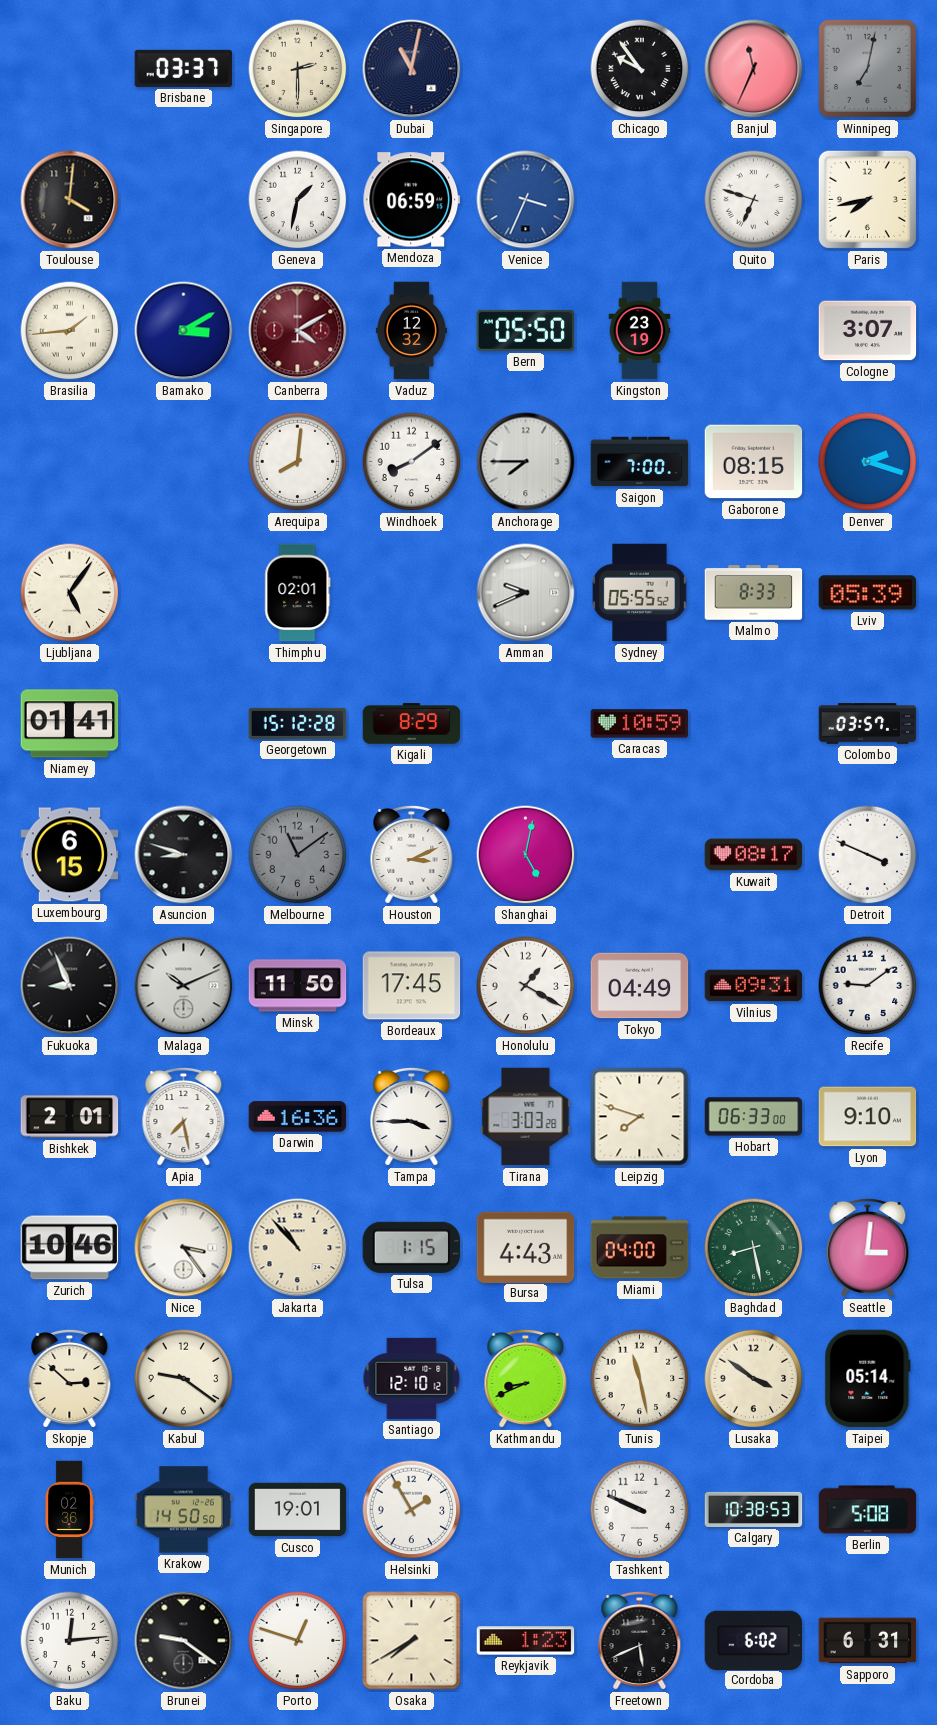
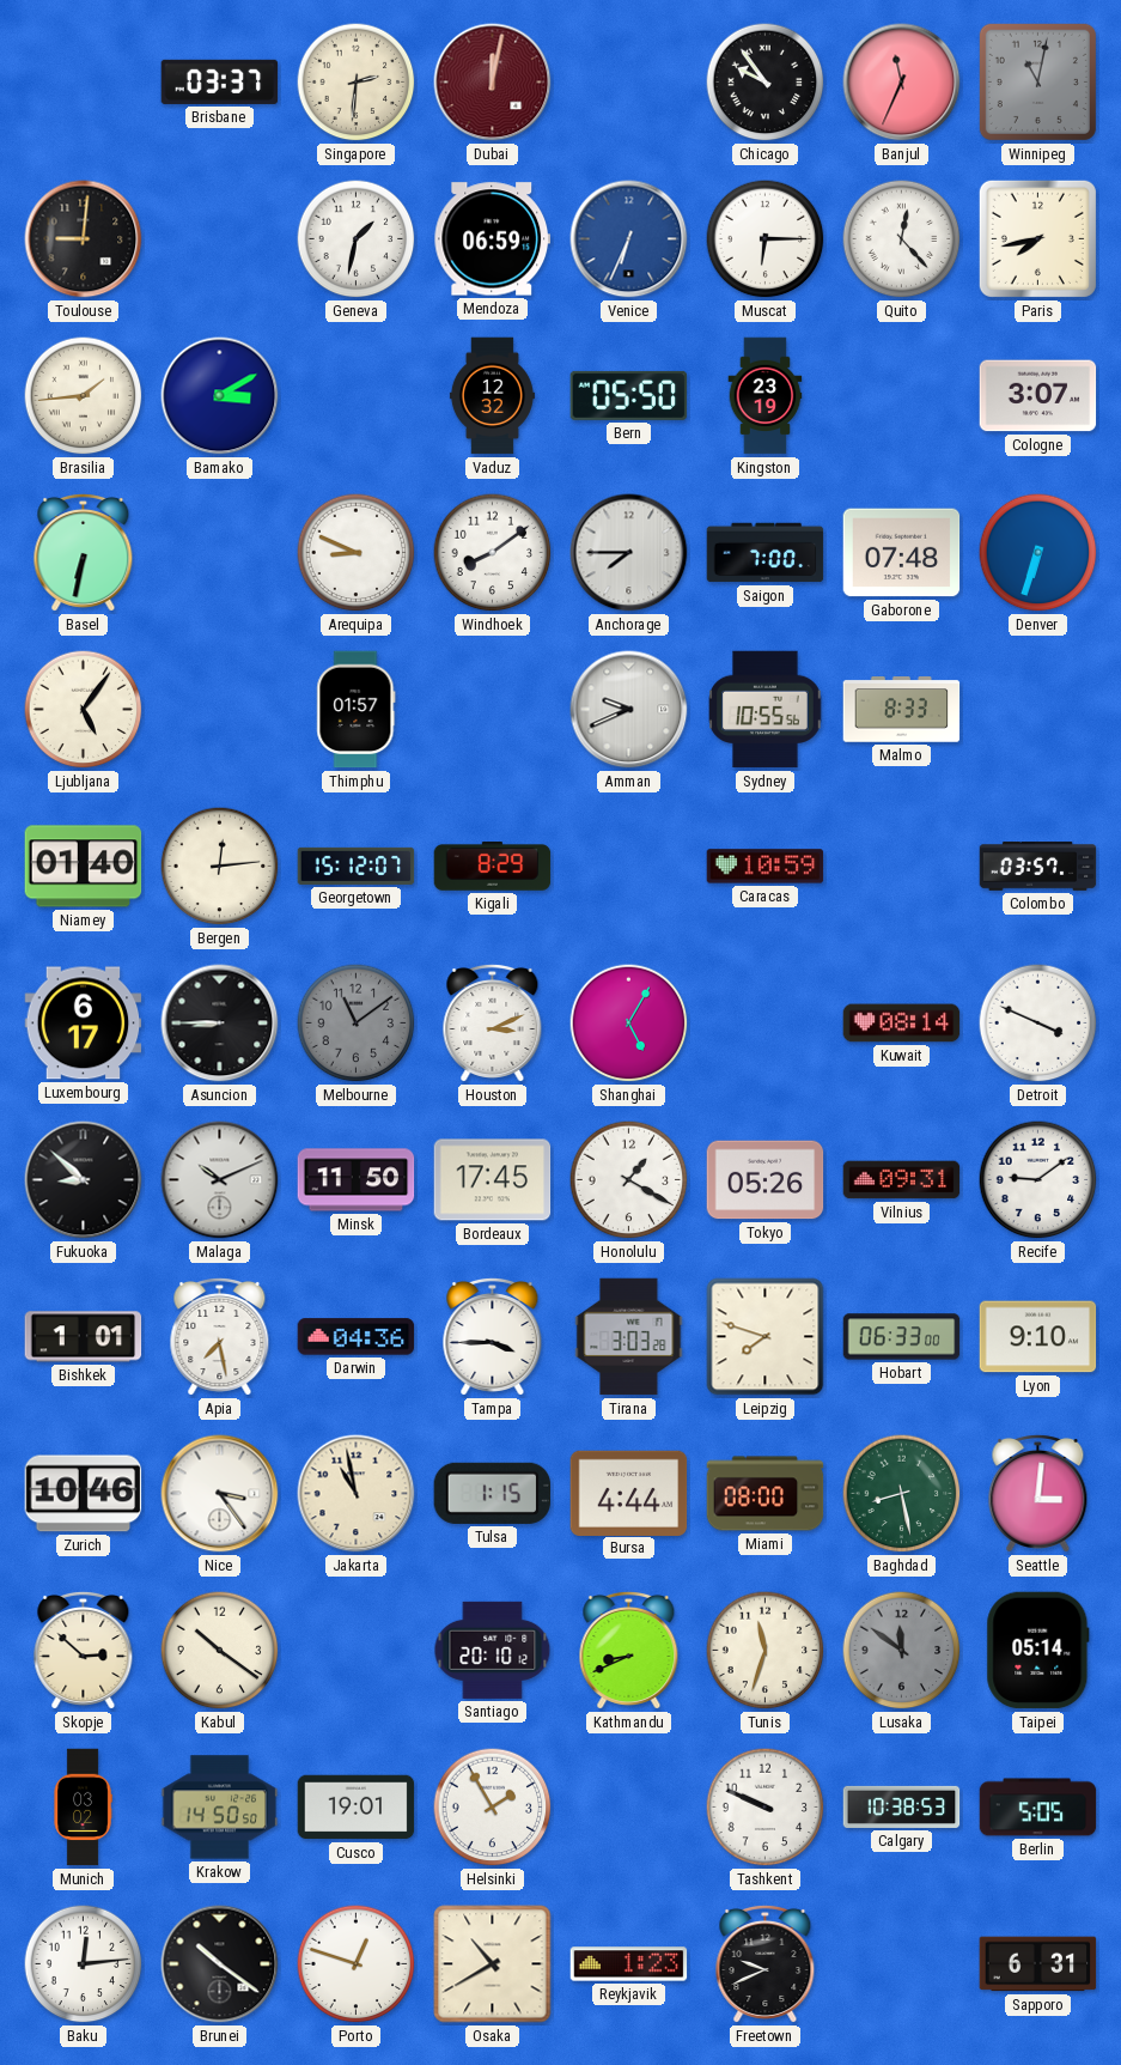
Singapore: 2:30 -> 2:31 (357, 83)
Dubai: 11:02 -> 12:02 (493, 83)
Dubai dial: navy -> burgundy (493, 83)
Winnipeg: 7:02 -> 11:02 (1037, 81)
Toulouse: 4:01 -> 9:01 (84, 239)
Venice: 3:34 -> 6:34 (629, 239)
Muscat: none -> 6:15 (766, 239)
Quito: 6:48 -> 12:23 (902, 239)
Canberra: 4:10 -> none (298, 331)
Basel: none -> 6:32 (84, 552)
Arequipa: 8:01 -> 8:49 (357, 553)
Gaborone: 08:15 -> 07:48 (902, 553)
Denver: 2:18 -> 6:33 (1038, 553)
Thimphu: 02:01 -> 01:57 (357, 710)
Sydney: 05:55 -> 10:55 (766, 710)
Lviv: 05:39 -> none (868, 593)
Niamey: 01:41 -> 01:40 (84, 867)
Bergen: none -> 12:14 (220, 867)
Georgetown: 15:12:28 -> 15:12:07 (357, 866)
Luxembourg: 6:15 -> 6:17 (84, 1024)
Asuncion: 8:48 -> 8:45 (220, 1024)
Shanghai: 5:02 -> 5:05 (629, 1024)
Kuwait: 08:17 -> 08:14 (902, 1024)
Fukuoka: 8:56 -> 8:52 (84, 1180)
Tokyo: 04:49 -> 05:26 (766, 1180)
Bishkek: 2:01 -> 1:01 (84, 1337)
Darwin: 16:36 -> 04:36 (357, 1337)
Jakarta: 10:53 -> 10:58 (357, 1494)
Bursa: 4:43 -> 4:44 (629, 1493)
Miami: 04:00 -> 08:00 (766, 1494)
Kabul: 9:21 -> 10:21 (220, 1651)
Santiago: 12:10 -> 20:10 (493, 1650)
Tunis: 11:28 -> 11:33 (766, 1651)
Lusaka: 3:51 -> 11:51 (902, 1651)
Lusaka dial: cream -> grey (902, 1651)
Munich: 02:36 -> 03:02 (83, 1808)
Berlin: 5:08 -> 5:05 (1038, 1808)
Brunei: 9:21 -> 10:21 (220, 1964)
Osaka: 7:40 -> 10:40 (493, 1964)
Freetown: 5:41 -> 9:41 (766, 1963)
Cordoba: 6:02 -> none (754, 1640)
